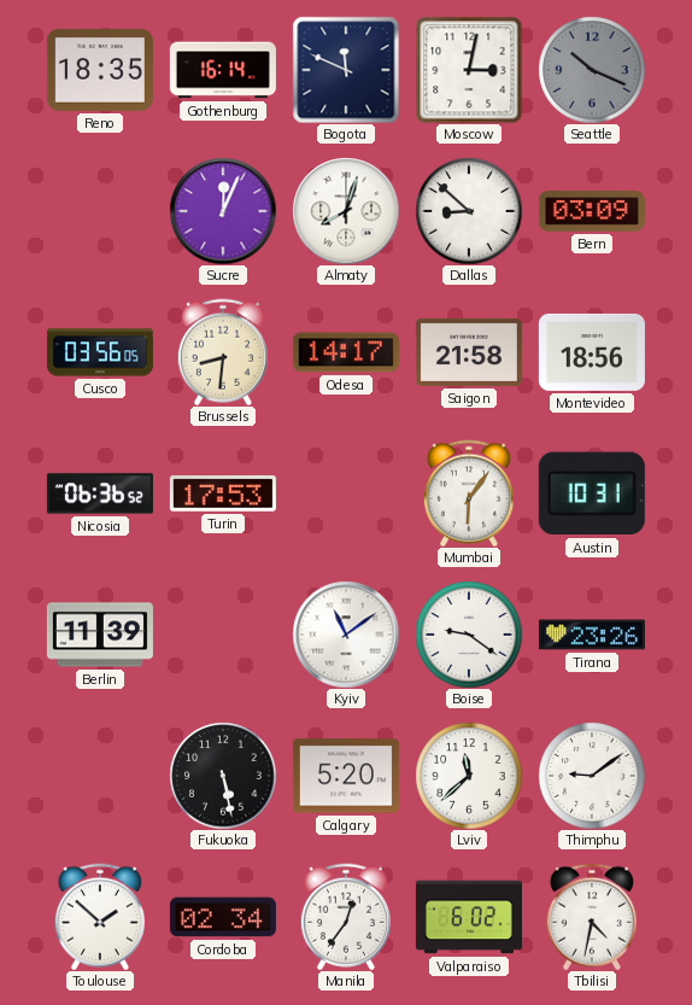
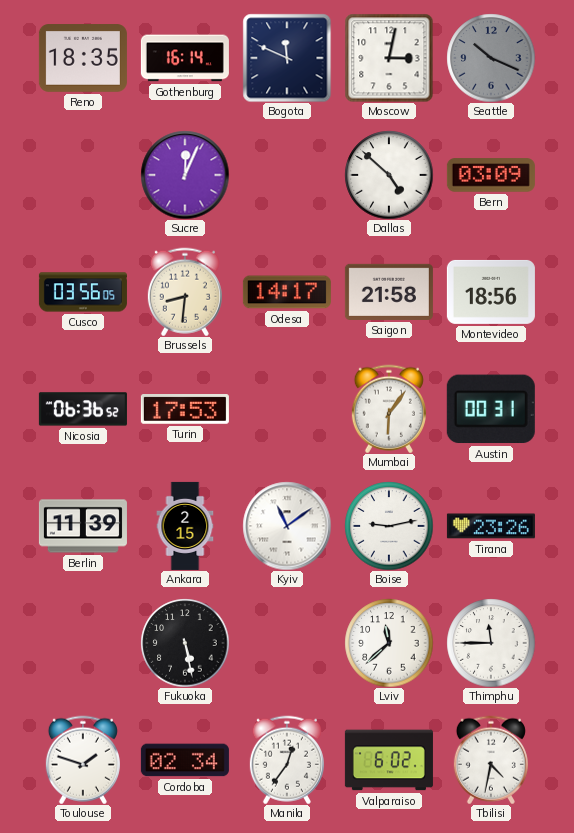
Almaty: 8:03 -> none (346, 211)
Dallas: 8:52 -> 4:52 (389, 175)
Austin: 10:31 -> 00:31 (491, 409)
Ankara: none -> 2:15 (185, 526)
Boise: 9:21 -> 9:13 (389, 526)
Calgary: 5:20 -> none (346, 776)
Thimphu: 9:09 -> 11:45 (491, 643)
Toulouse: 1:52 -> 1:48 (83, 760)
